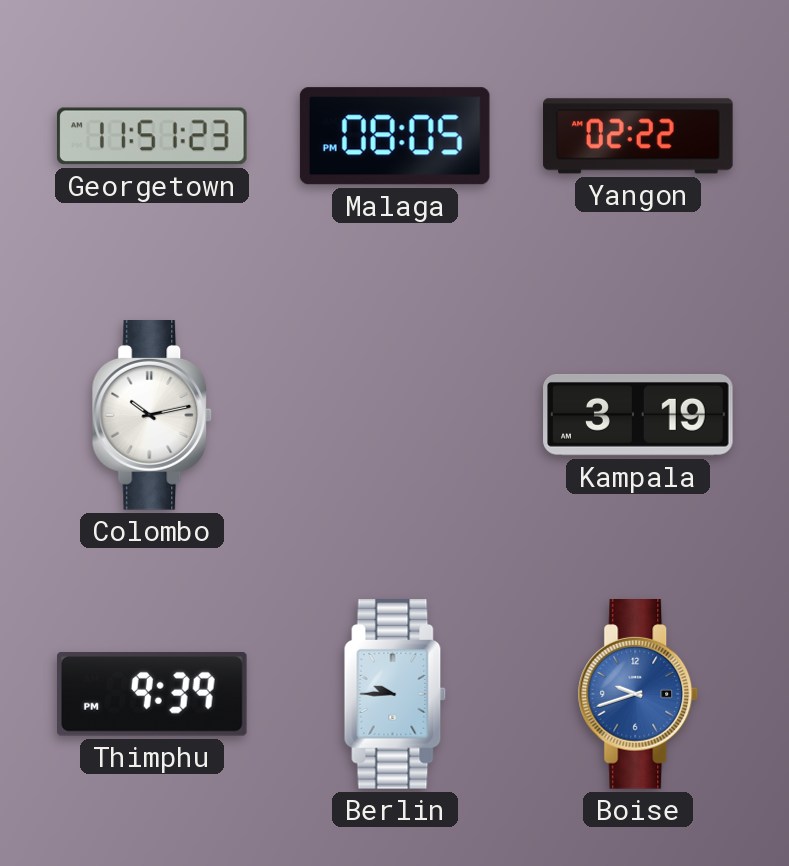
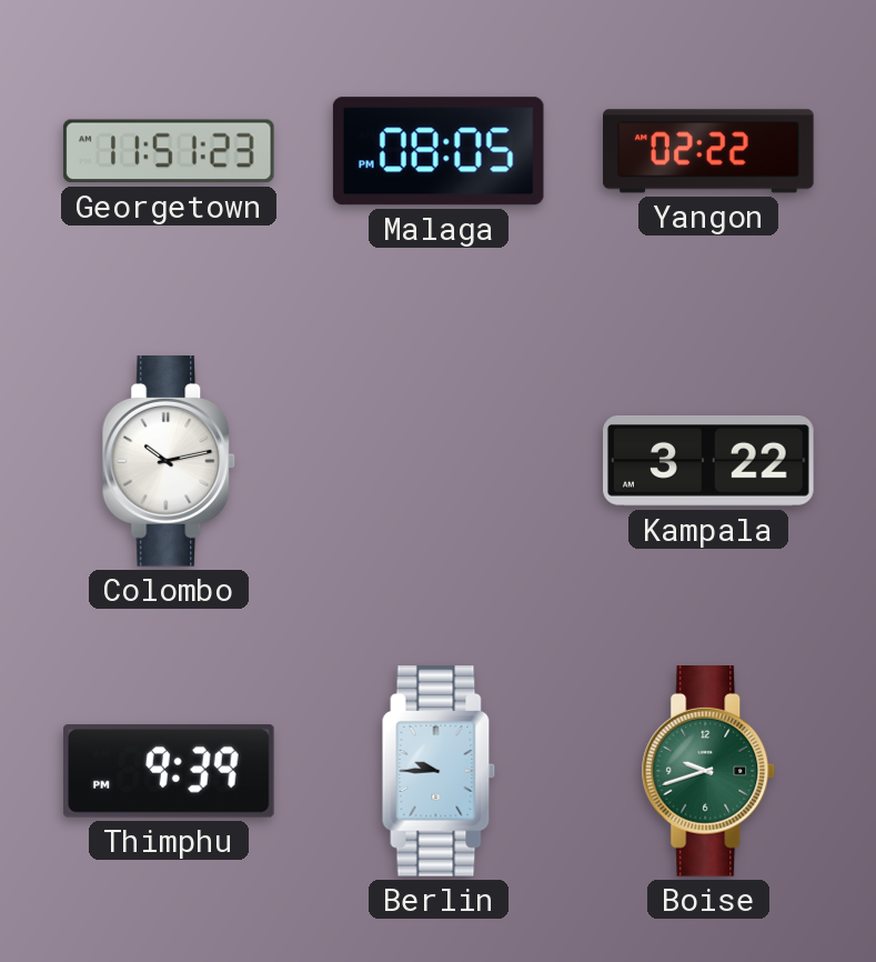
Kampala: 3:19 -> 3:22 (708, 462)
Boise dial: blue -> green (708, 771)
